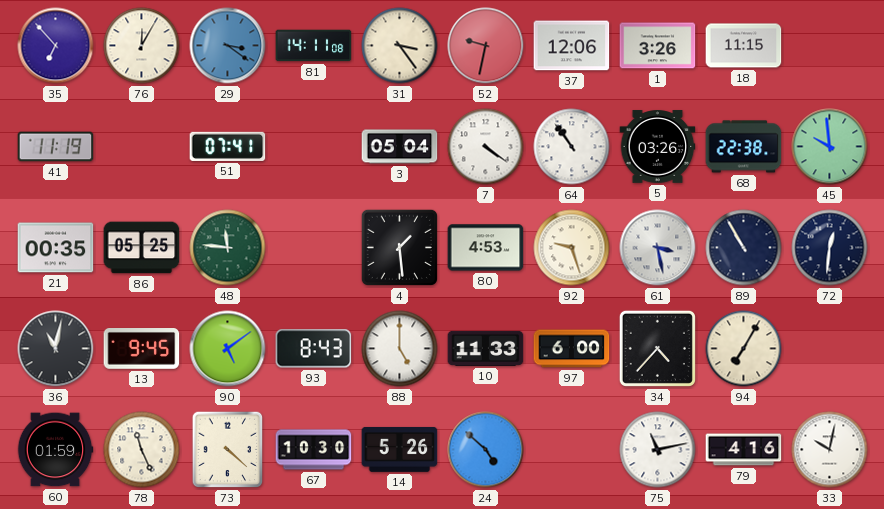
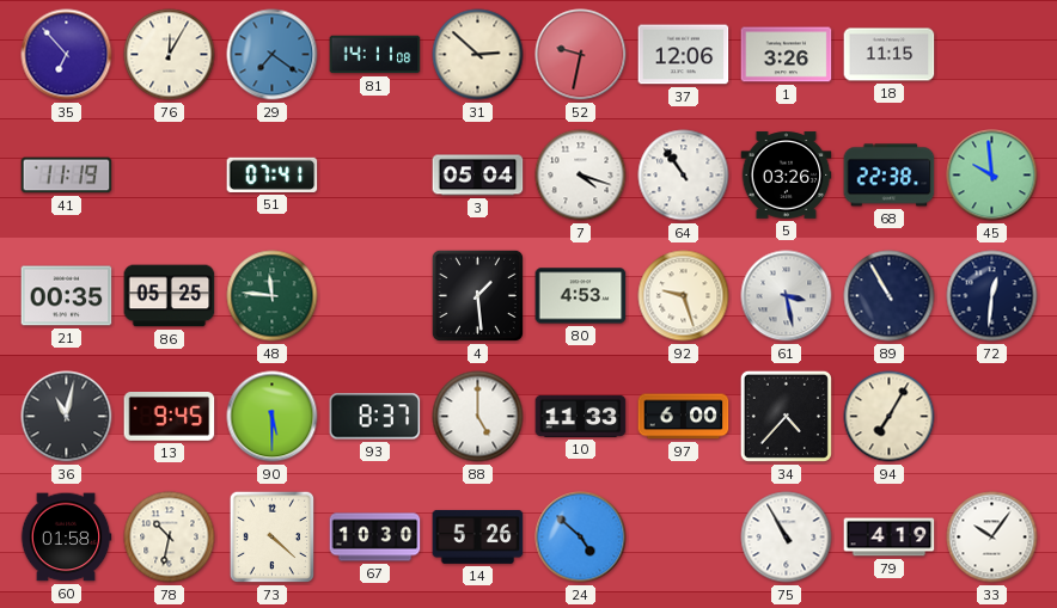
29: 3:21 -> 7:21 (273, 55)
31: 3:24 -> 2:52 (478, 55)
7: 4:21 -> 4:18 (581, 176)
90: 5:09 -> 5:30 (273, 417)
93: 8:43 -> 8:37 (375, 417)
60: 01:59 -> 01:58 (66, 538)
78: 11:26 -> 10:32 (170, 538)
75: 11:13 -> 10:55 (787, 538)
79: 4:16 -> 4:19 (890, 538)
33: 10:02 -> 10:06 (992, 538)
